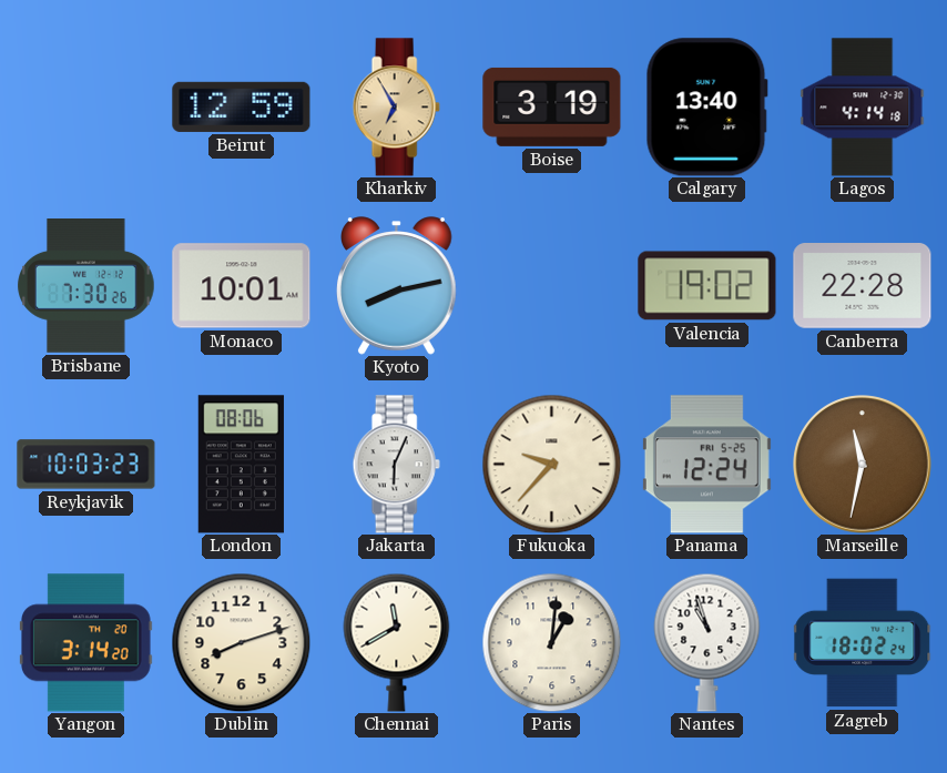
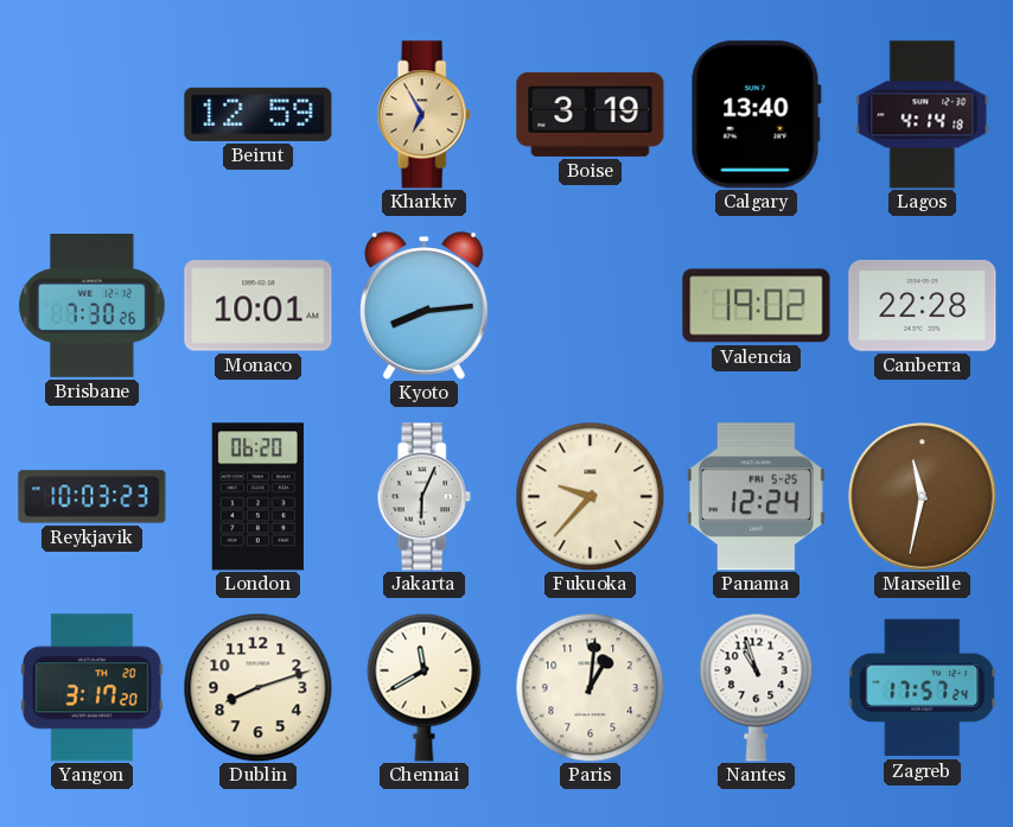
Kyoto: 8:13 -> 8:14 (425, 306)
London: 08:06 -> 06:20 (257, 497)
Yangon: 3:14 -> 3:17 (91, 688)
Zagreb: 18:02 -> 17:57 (923, 688)
